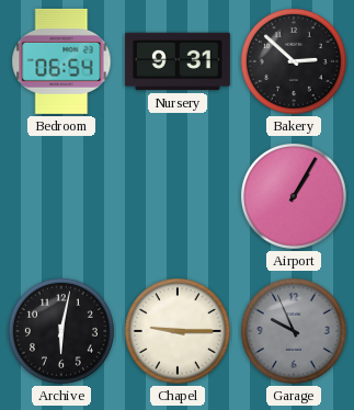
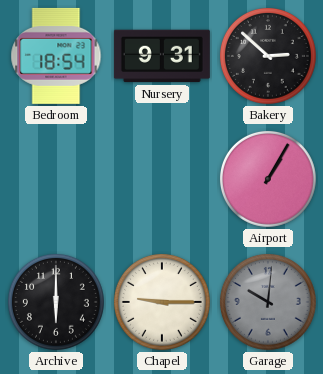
Bedroom: 06:54 -> 18:54 (56, 56)
Archive: 6:02 -> 6:00 (56, 302)
Garage: 9:56 -> 10:01 (268, 302)
